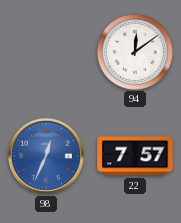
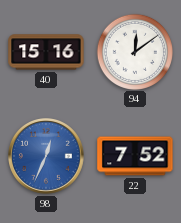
40: none -> 15:16 (46, 52)
22: 7:57 -> 7:52 (135, 156)
